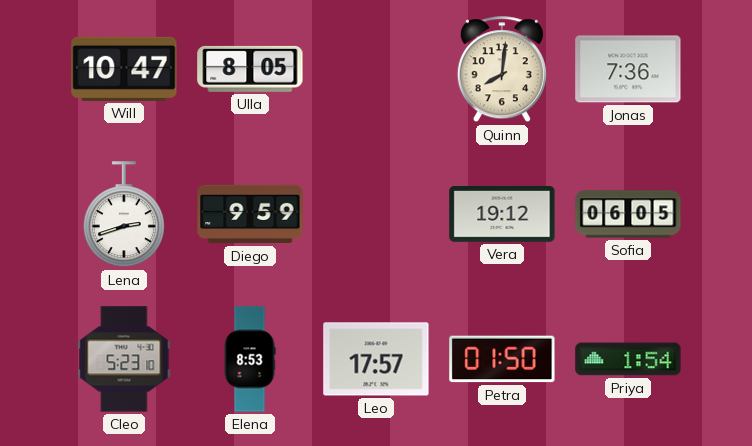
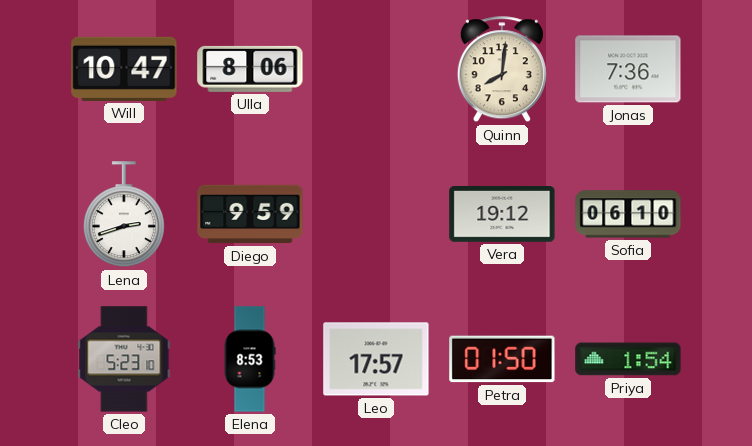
Ulla: 8:05 -> 8:06 (250, 69)
Sofia: 06:05 -> 06:10 (628, 214)
